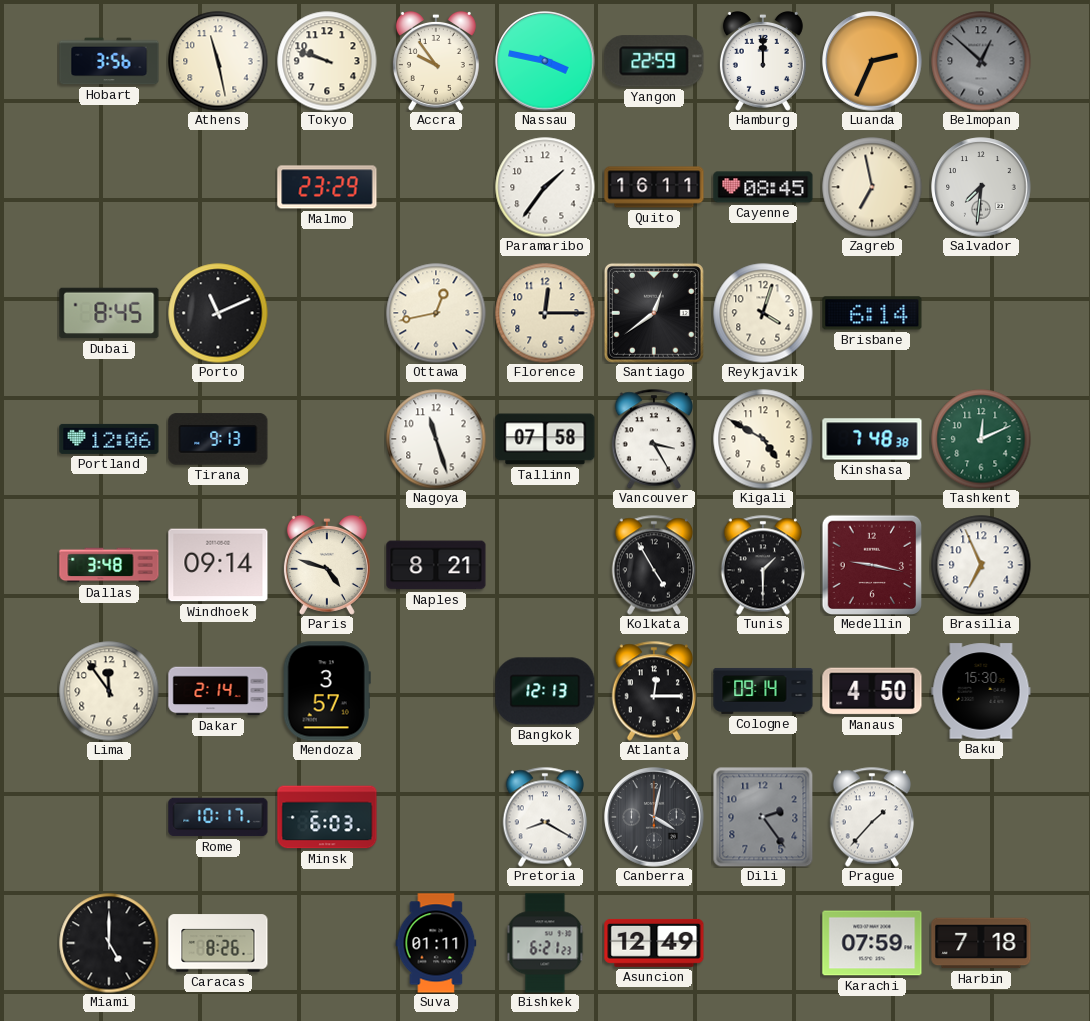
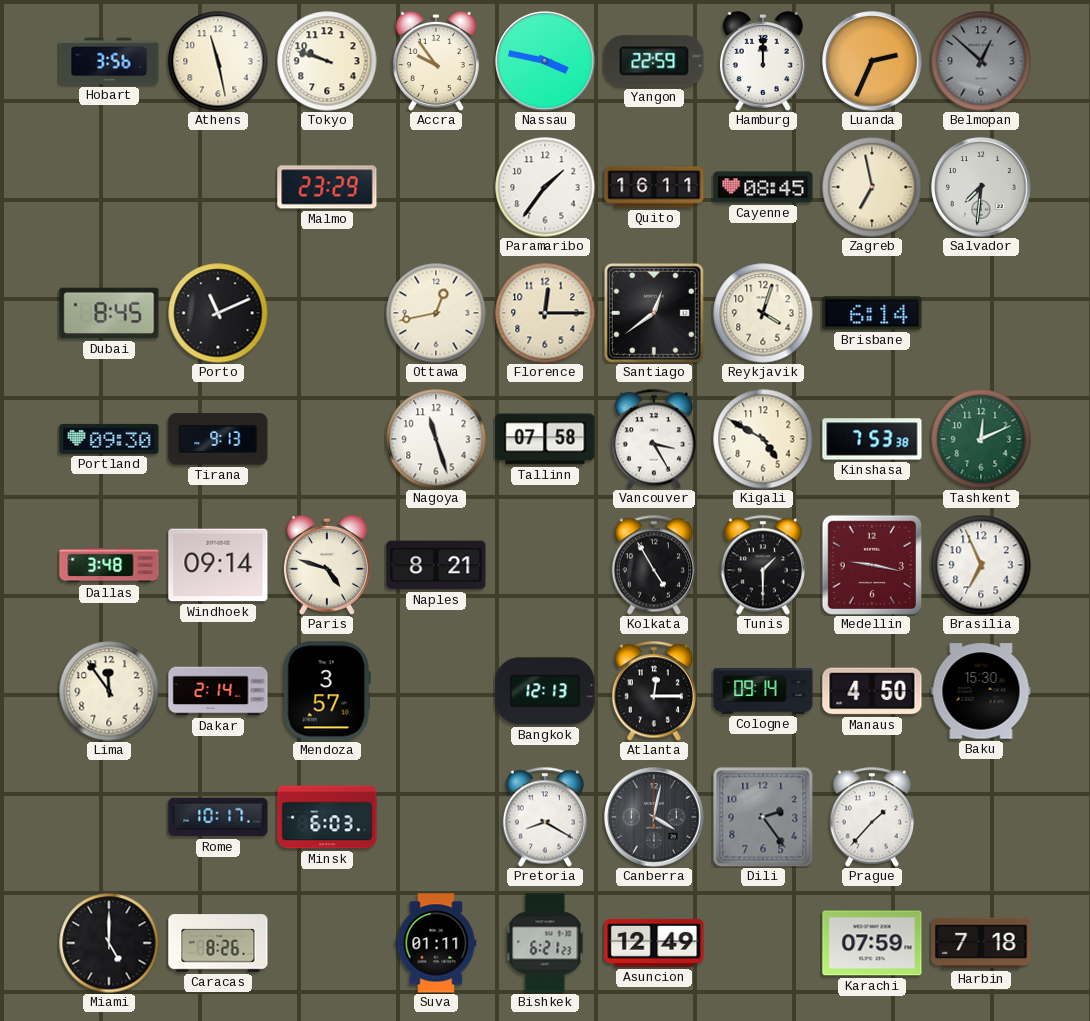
Portland: 12:06 -> 09:30 (109, 439)
Kinshasa: 7:48 -> 7:53 (872, 439)
